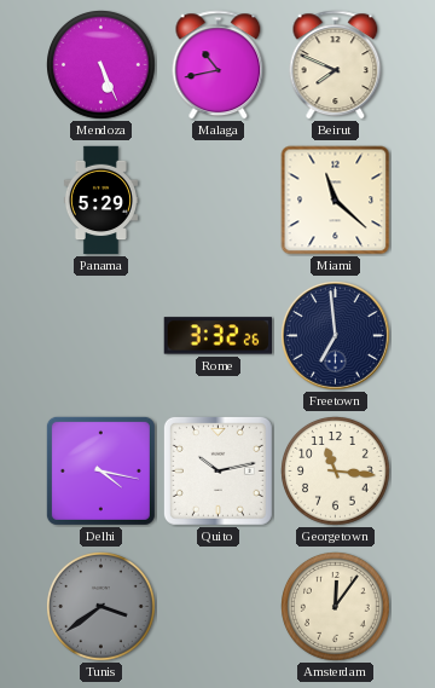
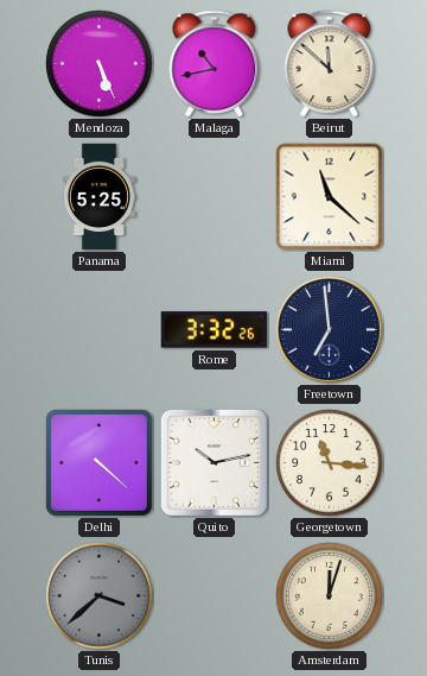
Beirut: 7:49 -> 11:52 (330, 64)
Panama: 5:29 -> 5:25 (98, 197)
Delhi: 4:17 -> 4:22 (98, 462)
Tunis: 3:39 -> 3:38 (100, 596)
Amsterdam: 12:06 -> 12:03 (330, 596)
